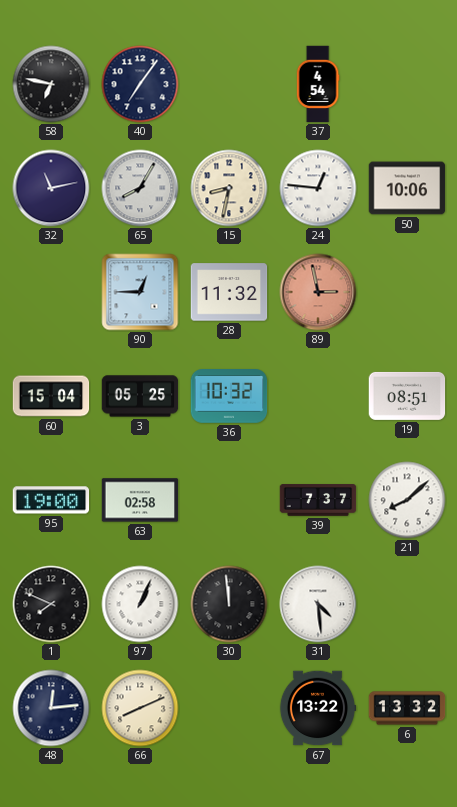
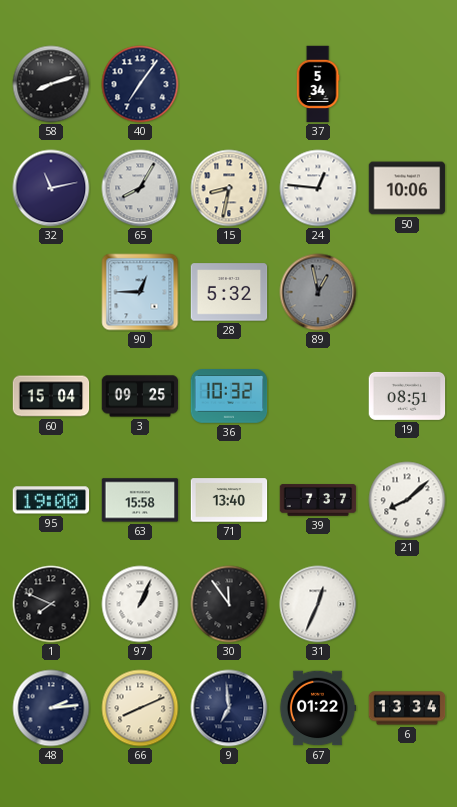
58: 6:47 -> 8:12 (51, 84)
37: 4:54 -> 5:34 (318, 84)
28: 11:32 -> 5:32 (229, 292)
89: 2:58 -> 12:58 (318, 292)
89 dial: salmon -> grey (318, 292)
3: 05:25 -> 09:25 (140, 396)
63: 02:58 -> 15:58 (140, 500)
71: none -> 13:40 (229, 500)
30: 11:59 -> 11:54 (229, 604)
31: 4:29 -> 12:34 (318, 604)
48: 12:14 -> 2:14 (51, 708)
9: none -> 6:59 (229, 708)
67: 13:22 -> 01:22 (318, 708)
6: 13:32 -> 13:34 (407, 708)
